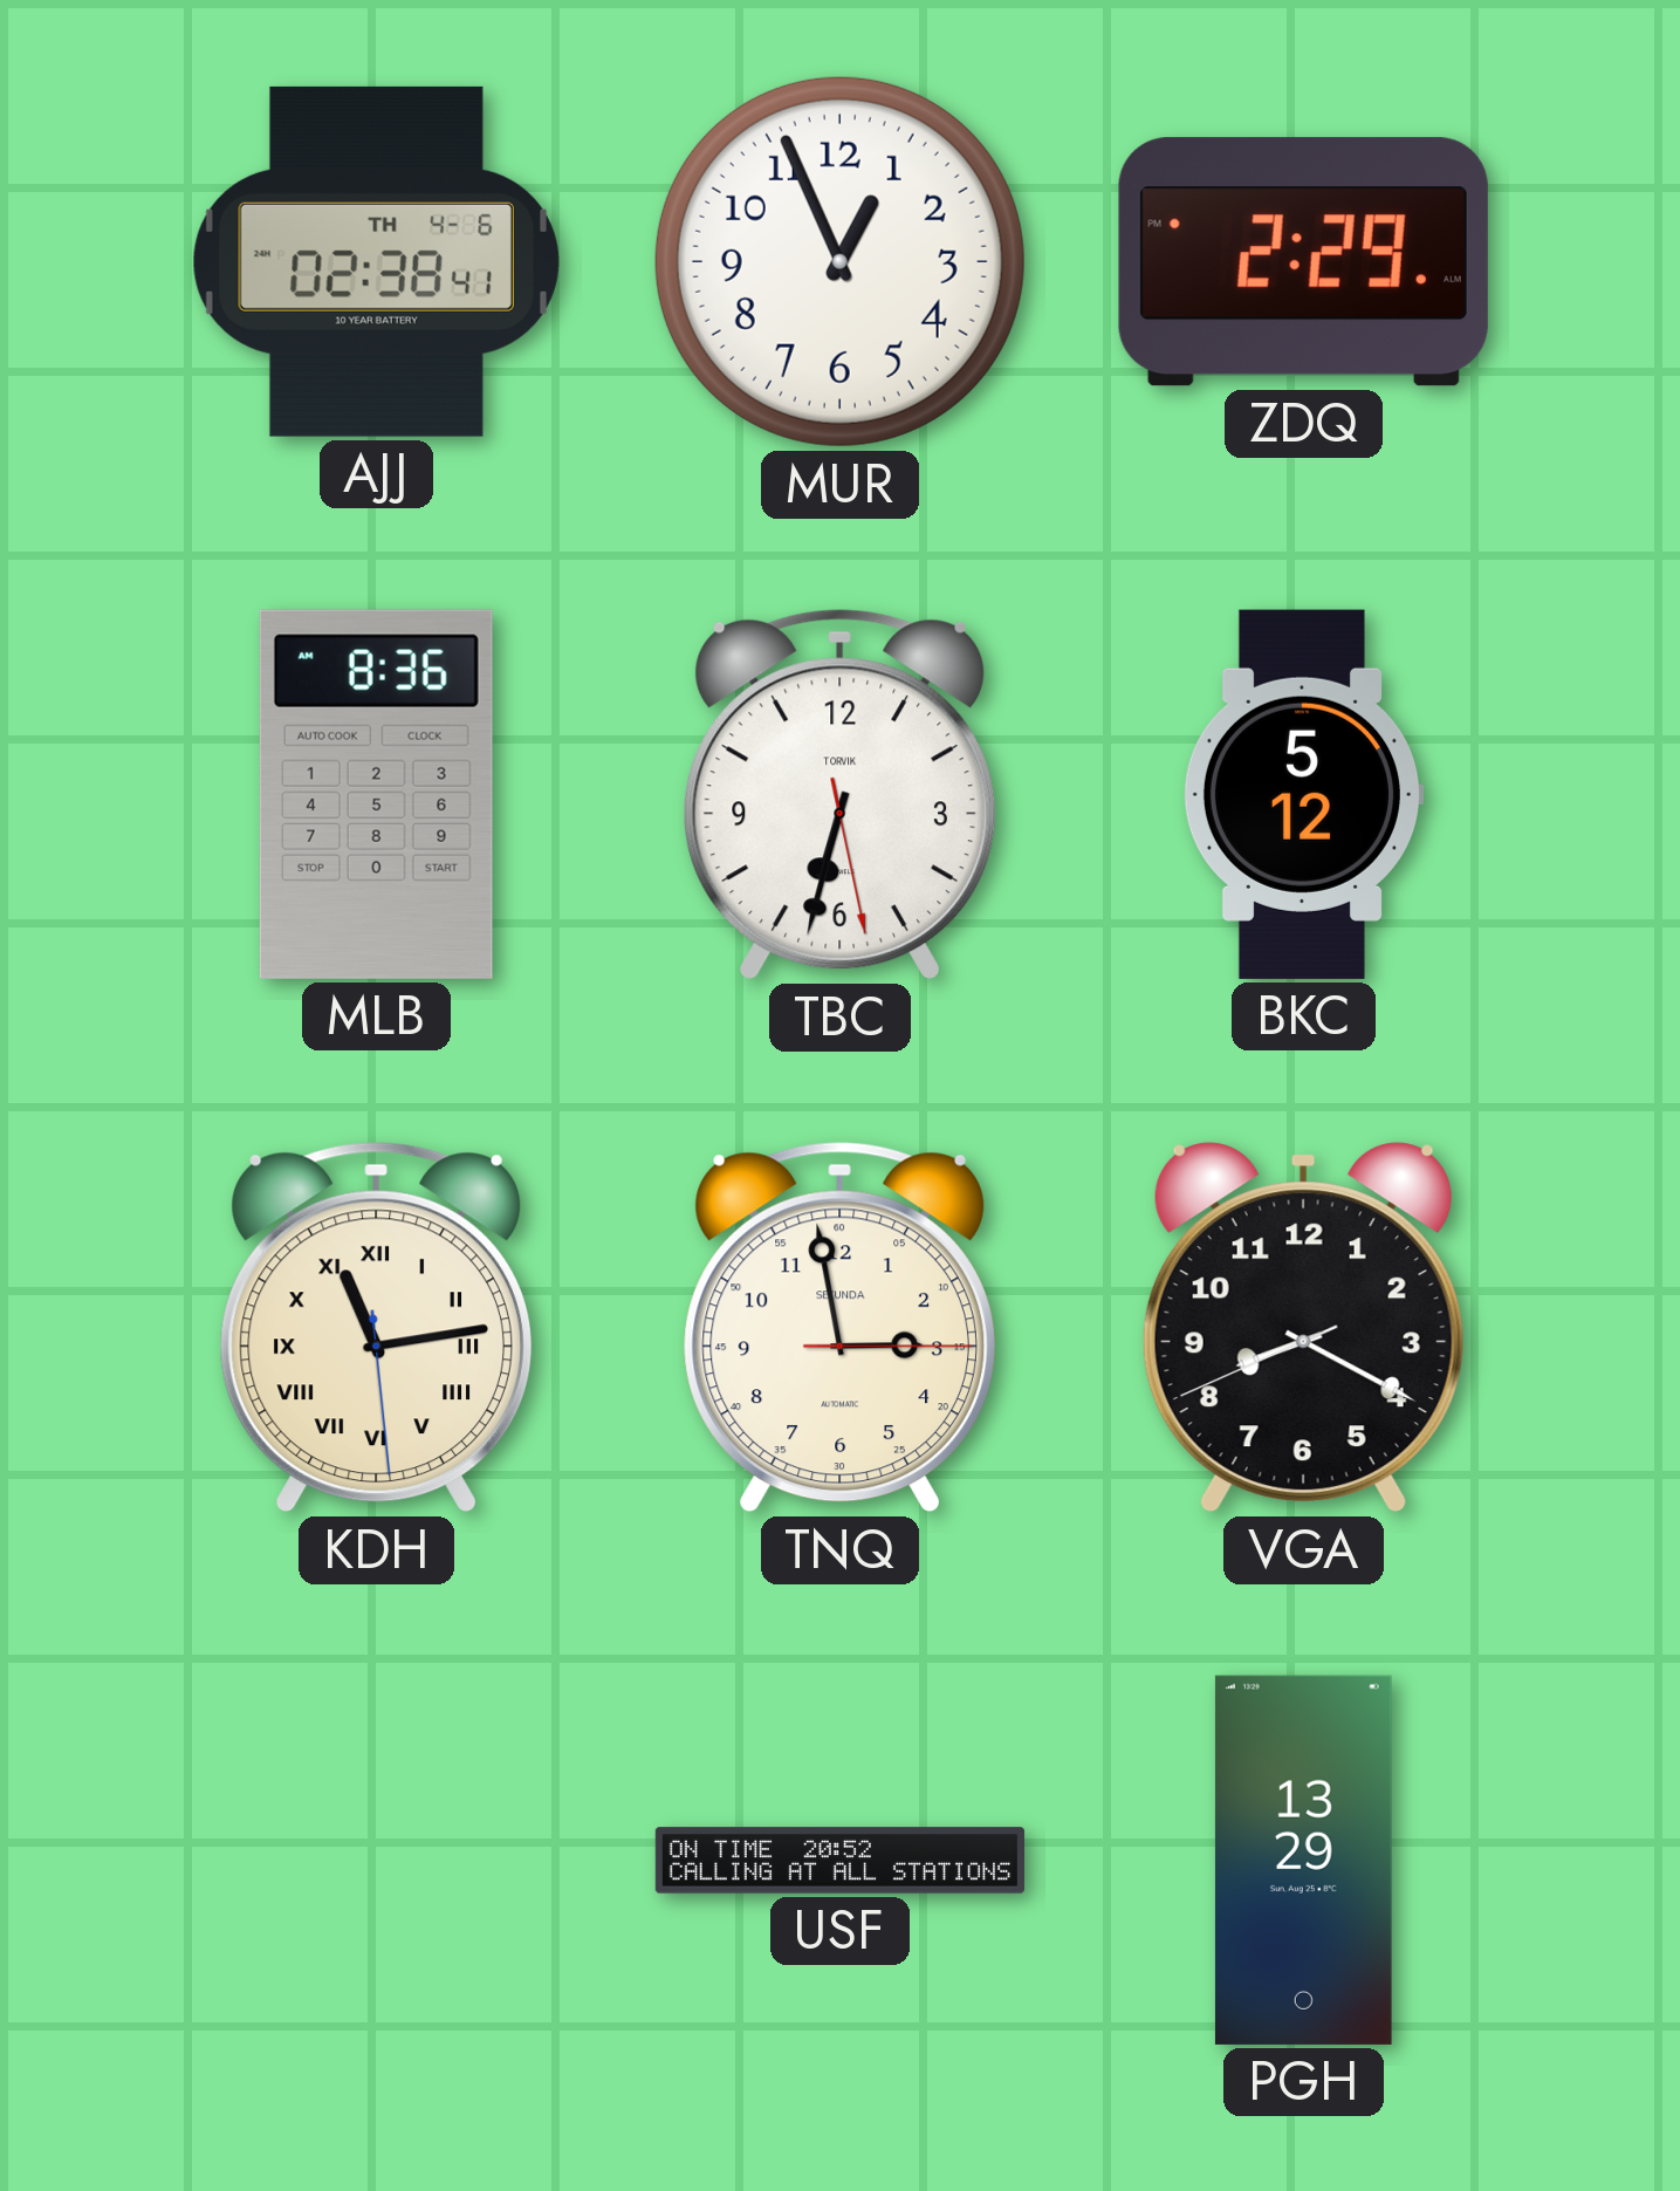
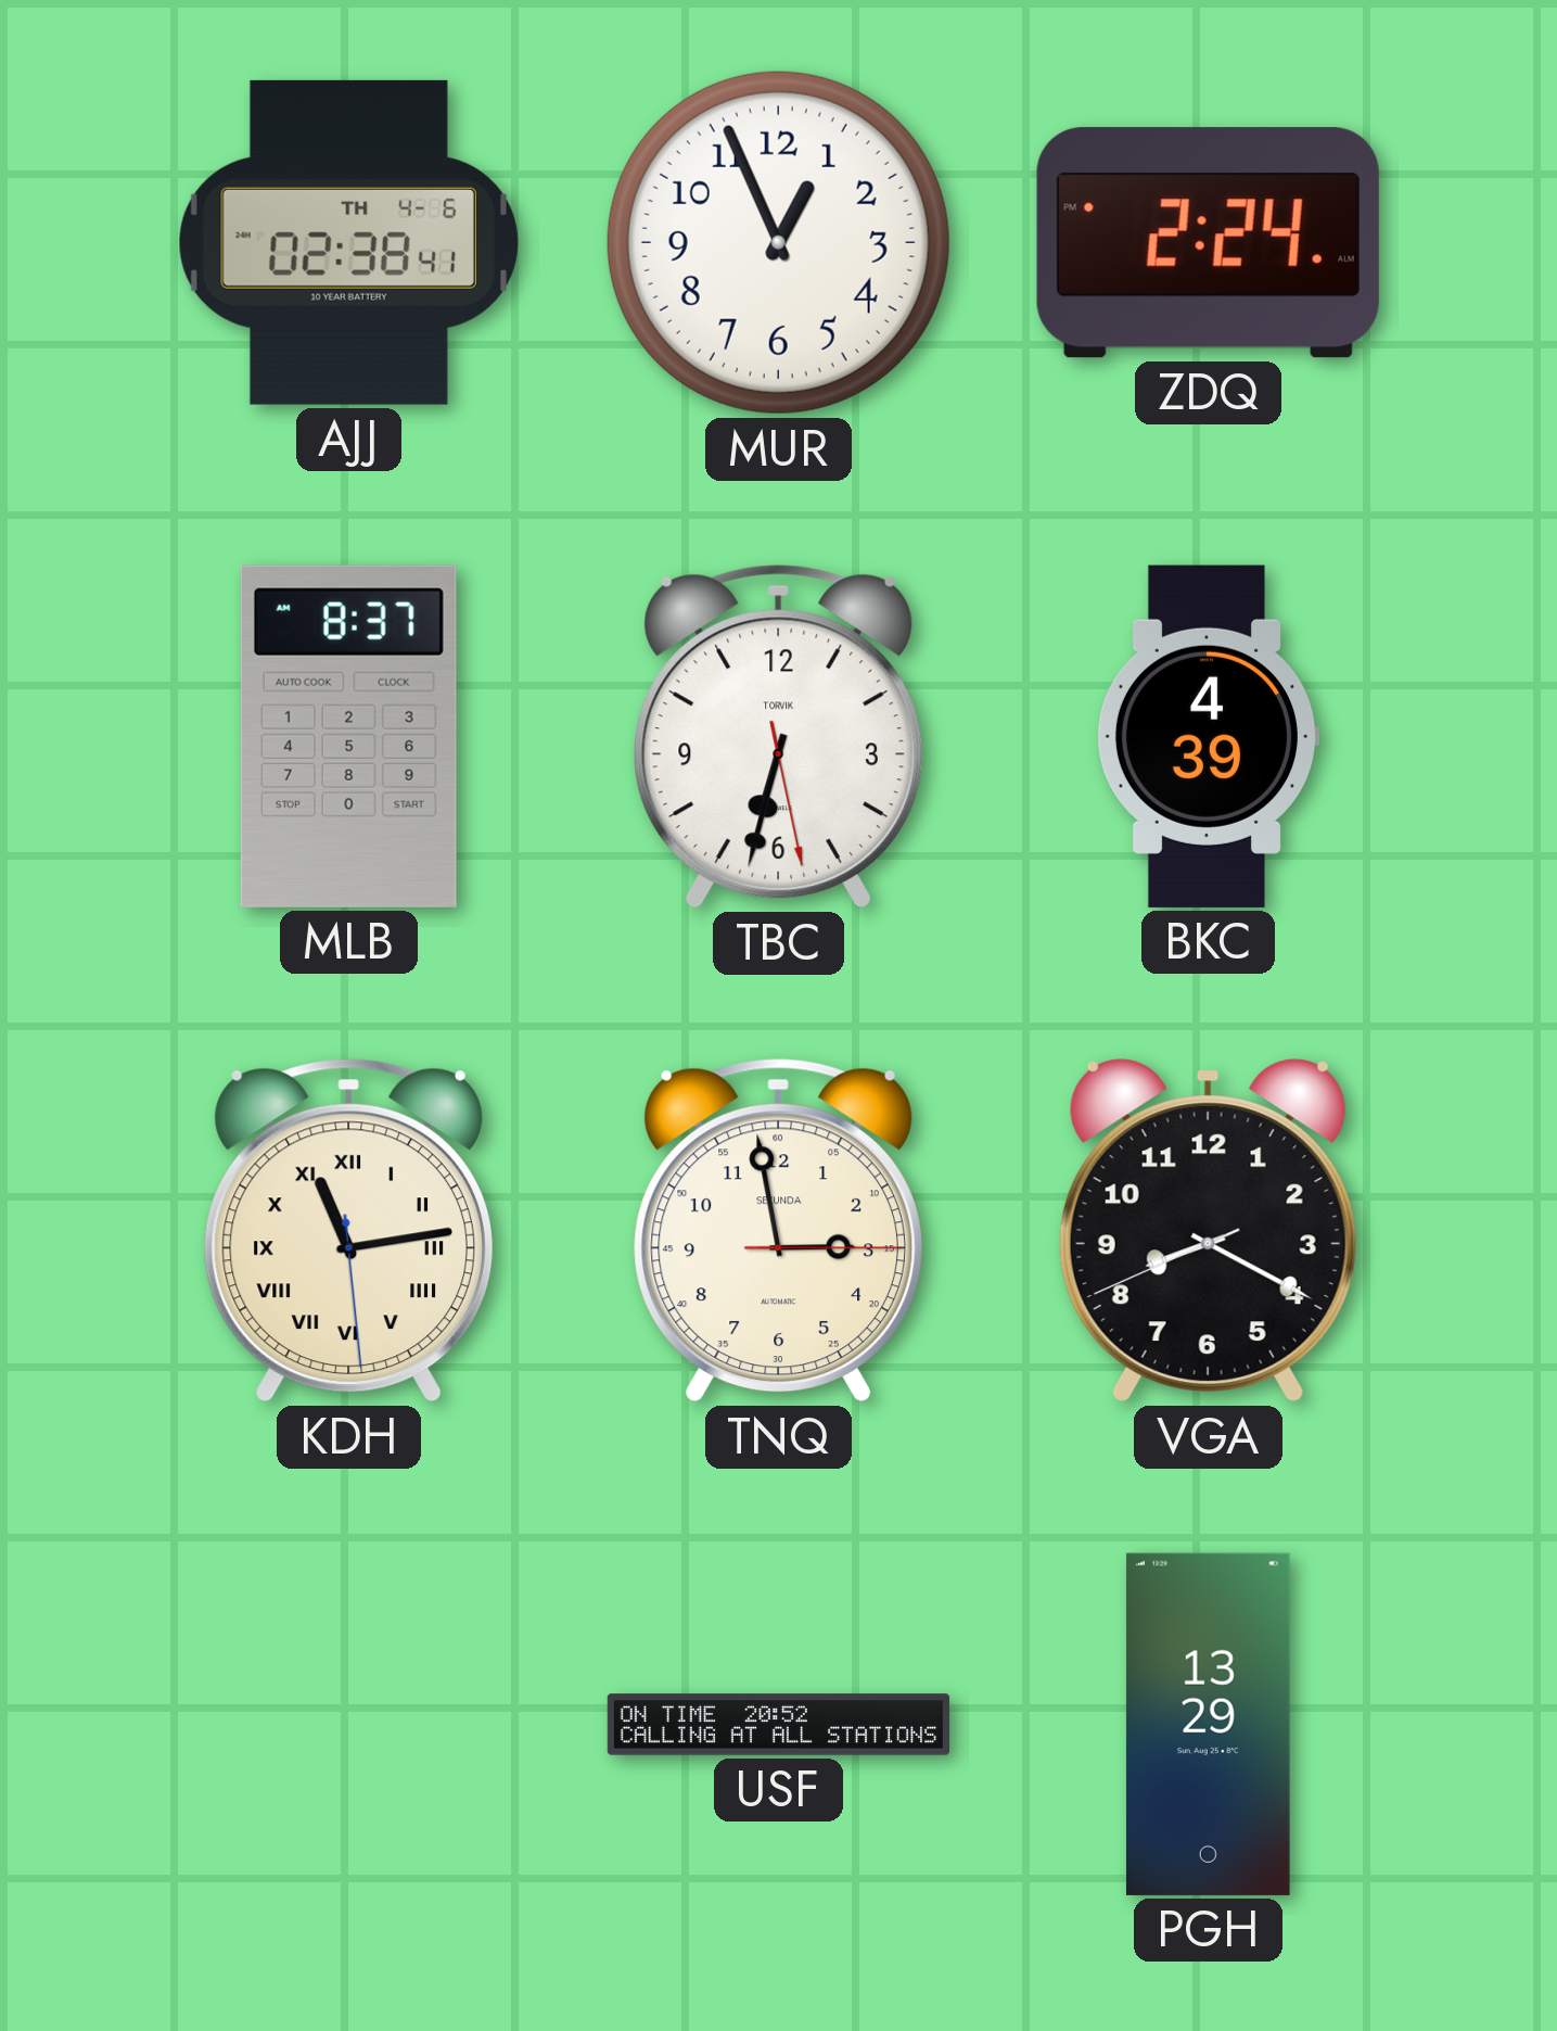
ZDQ: 2:29 -> 2:24 (1208, 243)
MLB: 8:36 -> 8:37 (348, 736)
BKC: 5:12 -> 4:39 (1208, 736)
